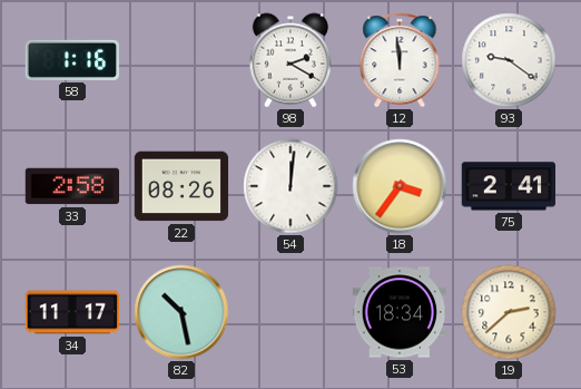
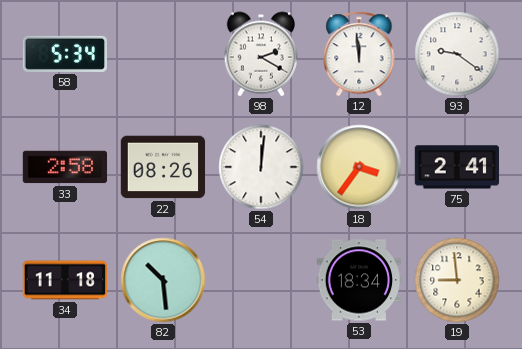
58: 1:16 -> 5:34 (64, 54)
34: 11:17 -> 11:18 (64, 280)
82: 10:28 -> 10:29 (163, 280)
19: 2:38 -> 8:59 (457, 280)
